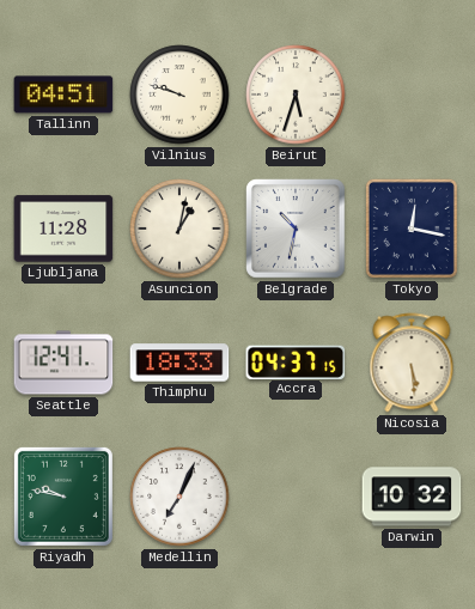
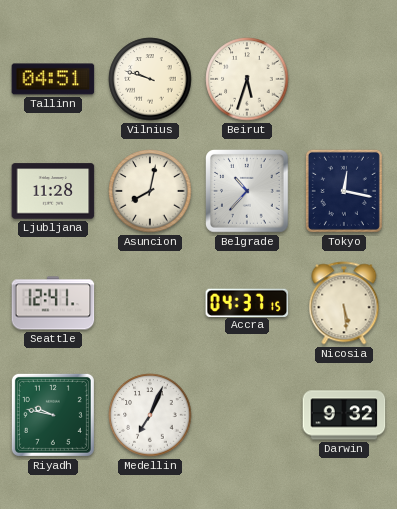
Asuncion: 1:02 -> 8:02 (150, 191)
Belgrade: 10:32 -> 10:37 (248, 192)
Thimphu: 18:33 -> none (179, 363)
Darwin: 10:32 -> 9:32 (344, 415)
